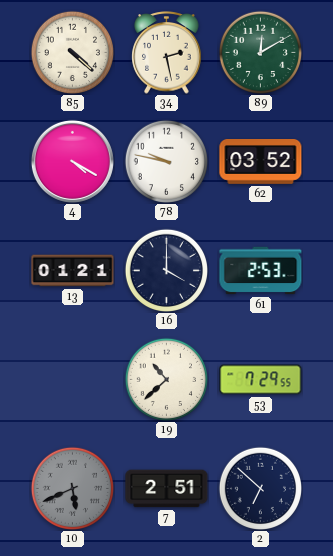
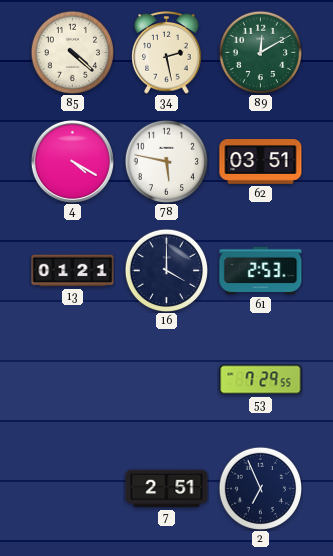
78: 9:47 -> 5:47 (166, 161)
62: 03:52 -> 03:51 (261, 162)
19: 10:38 -> none (166, 379)
10: 5:41 -> none (72, 488)
2: 6:52 -> 6:56 (260, 488)
